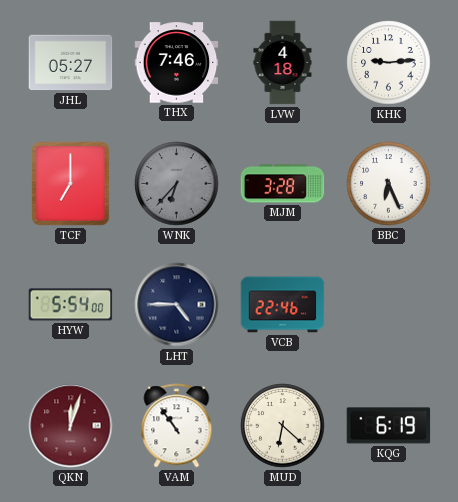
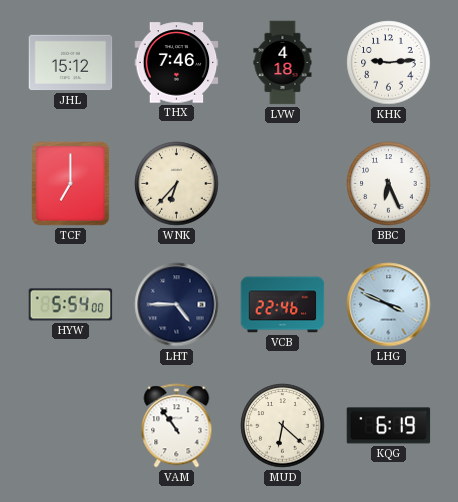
JHL: 05:27 -> 15:12 (71, 63)
WNK dial: grey -> cream (177, 184)
MJM: 3:28 -> none (283, 184)
LHG: none -> 3:49 (389, 305)
QKN: 12:03 -> none (71, 426)
